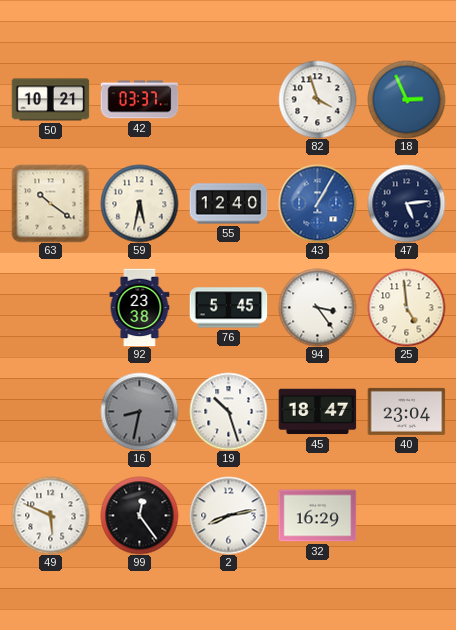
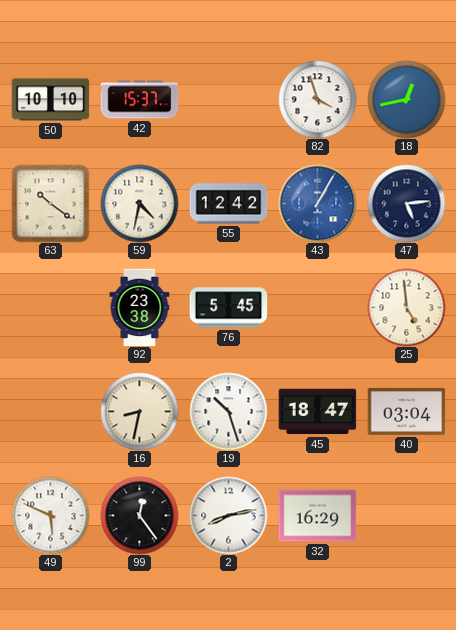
50: 10:21 -> 10:10 (50, 100)
42: 03:37 -> 15:37 (139, 100)
18: 2:56 -> 12:43 (406, 99)
59: 5:32 -> 4:32 (139, 203)
55: 12:40 -> 12:42 (228, 204)
94: 3:24 -> none (317, 307)
16 dial: grey -> cream (139, 411)
40: 23:04 -> 03:04 (406, 411)
